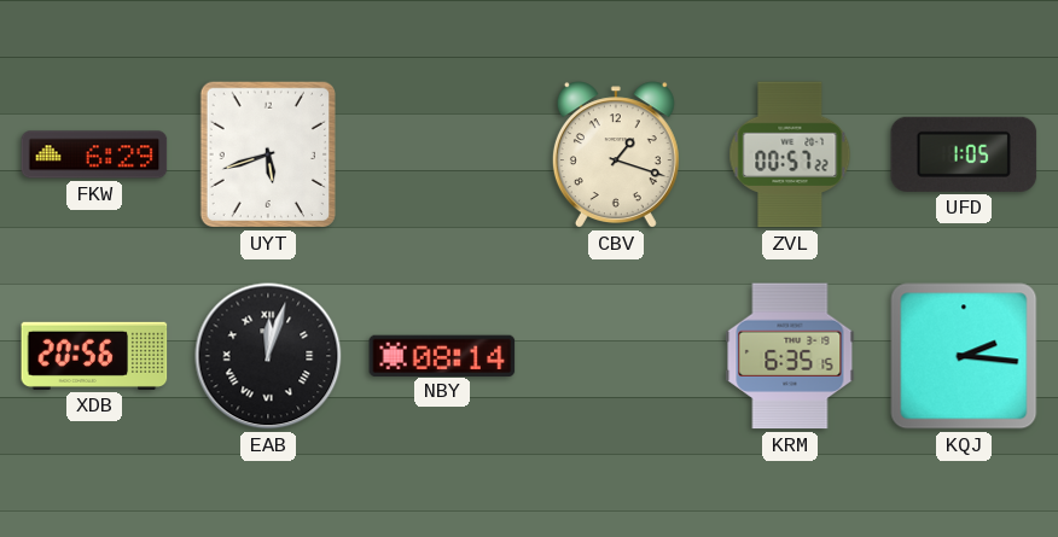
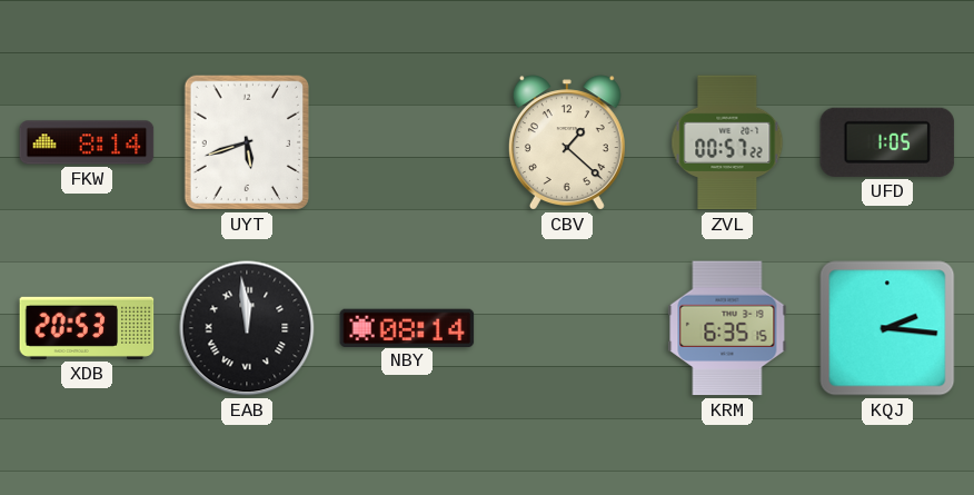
FKW: 6:29 -> 8:14 (87, 142)
CBV: 1:18 -> 1:22 (567, 142)
XDB: 20:56 -> 20:53 (87, 328)
EAB: 12:03 -> 11:59 (247, 328)
